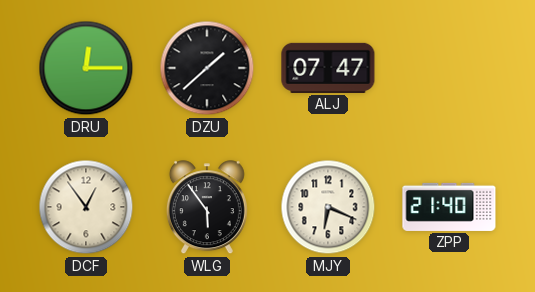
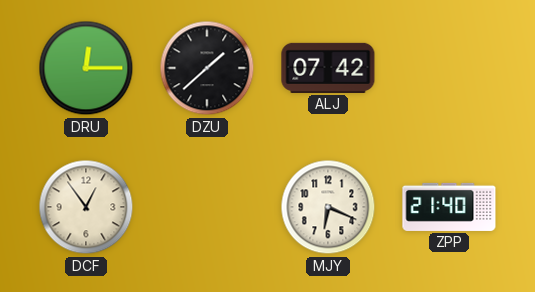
ALJ: 07:47 -> 07:42 (328, 68)
WLG: 5:54 -> none (207, 208)
